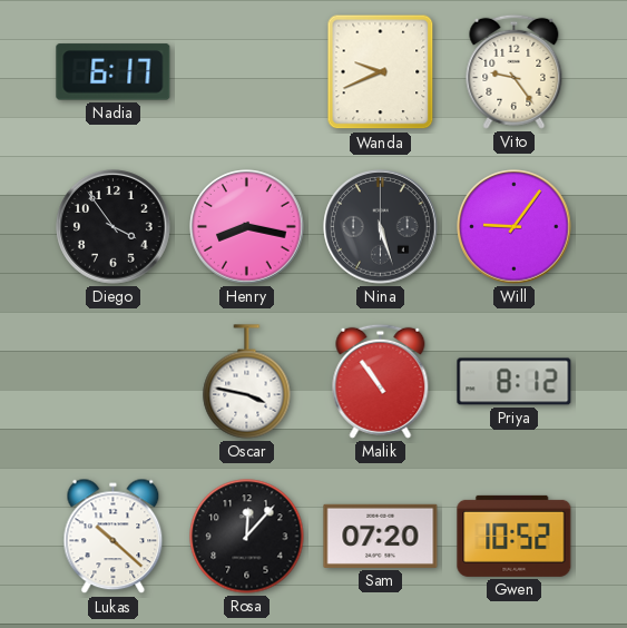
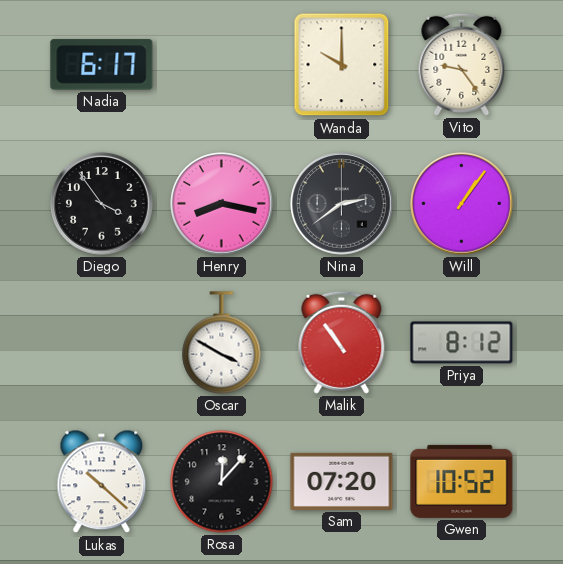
Wanda: 9:41 -> 10:00 (342, 65)
Nina: 5:27 -> 2:39 (342, 204)
Will: 9:06 -> 1:06 (462, 204)
Oscar: 3:47 -> 3:50 (222, 343)
